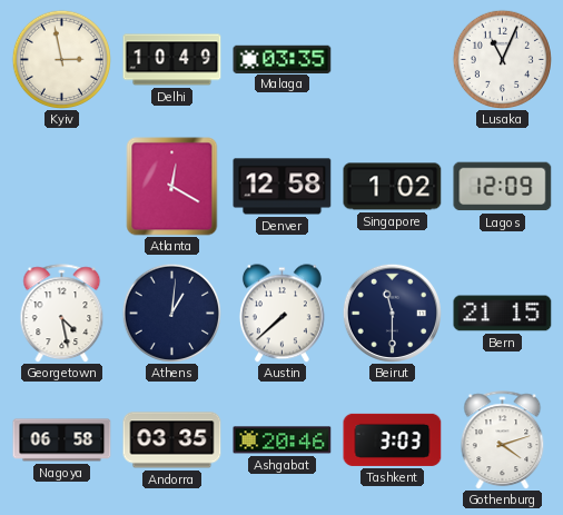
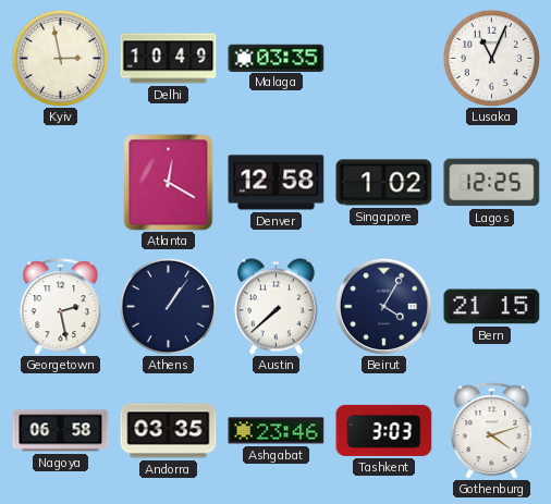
Lagos: 12:09 -> 12:25 (492, 183)
Georgetown: 4:28 -> 2:28 (61, 307)
Athens: 1:01 -> 1:06 (168, 306)
Beirut: 11:30 -> 4:05 (383, 306)
Ashgabat: 20:46 -> 23:46 (277, 431)
